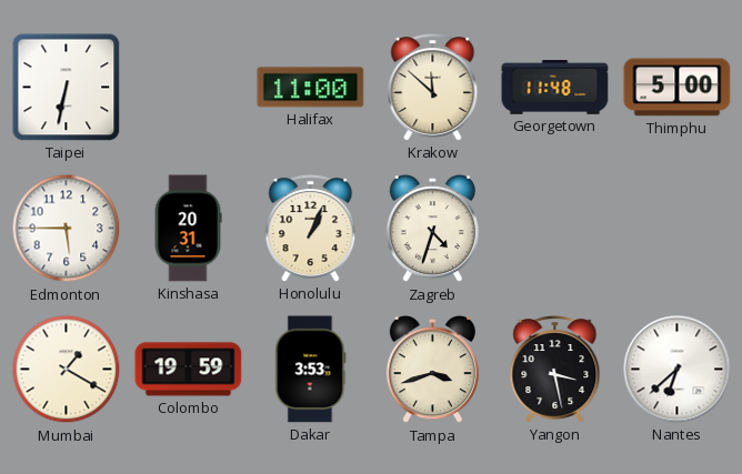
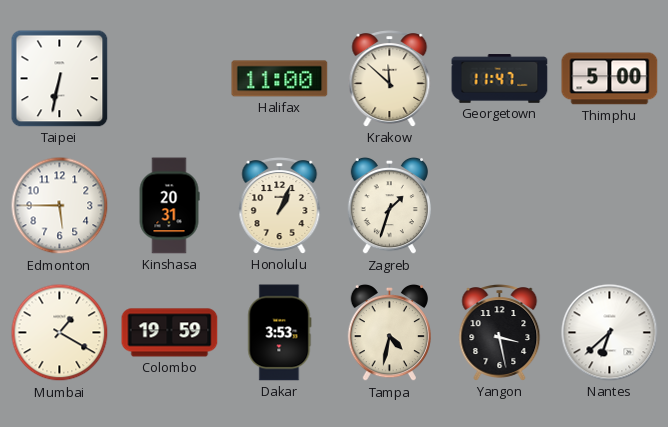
Georgetown: 11:48 -> 11:47 (500, 79)
Zagreb: 4:33 -> 1:33 (389, 206)
Tampa: 3:42 -> 4:32 (389, 333)
